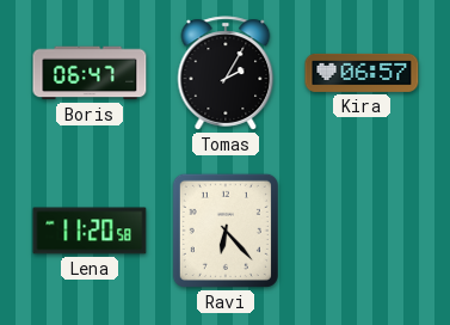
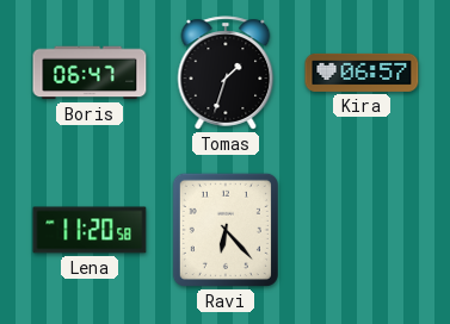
Tomas: 2:05 -> 1:33 (226, 73)
